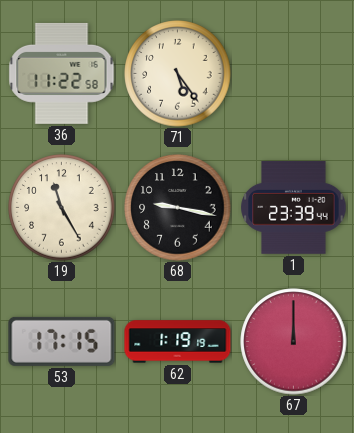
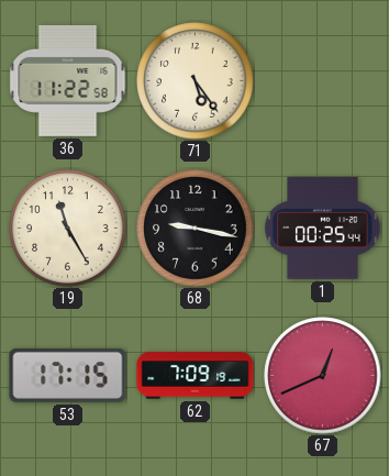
1: 23:39 -> 00:25 (323, 228)
62: 1:19 -> 7:09 (196, 376)
67: 12:00 -> 12:41 (323, 376)
